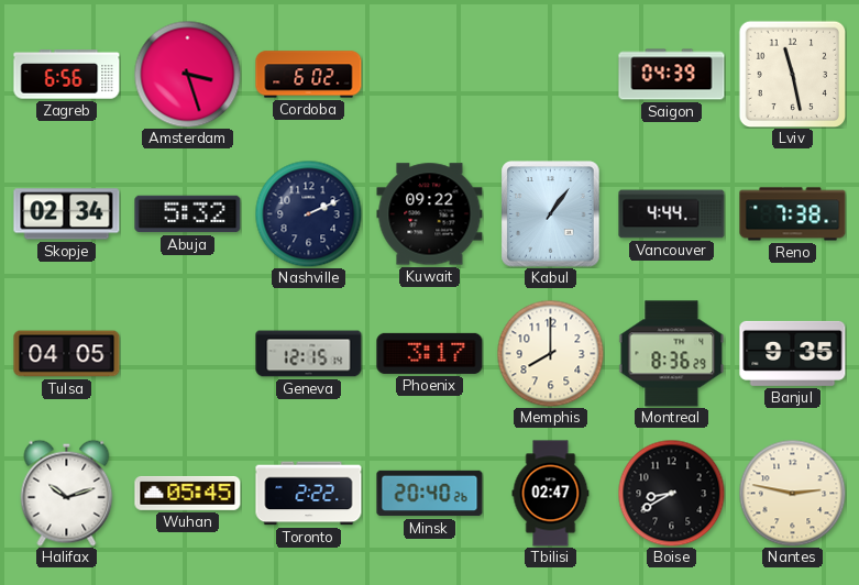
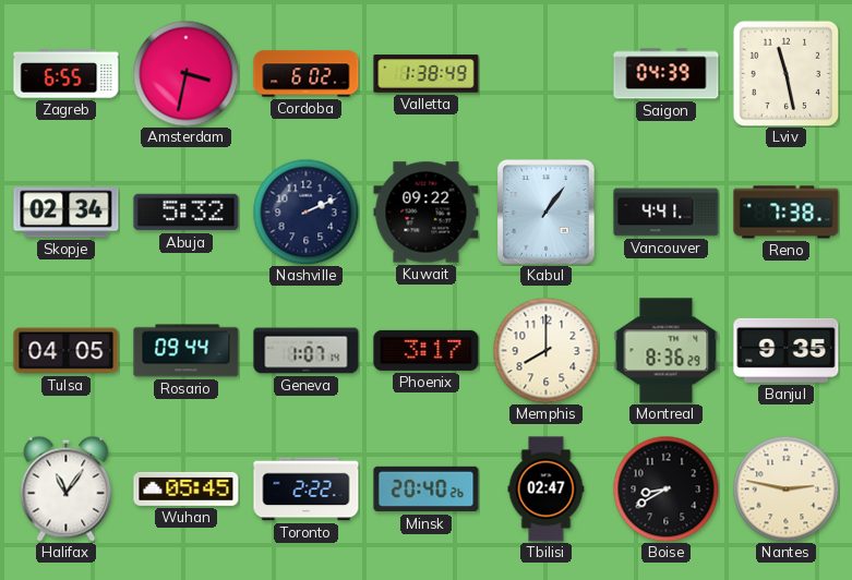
Zagreb: 6:56 -> 6:55 (67, 74)
Amsterdam: 3:27 -> 3:32 (185, 73)
Valletta: none -> 1:38 (427, 74)
Vancouver: 4:44 -> 4:41 (667, 213)
Rosario: none -> 09:44 (187, 351)
Geneva: 12:15 -> 1:07 (307, 351)
Halifax: 10:12 -> 11:06 (67, 488)
